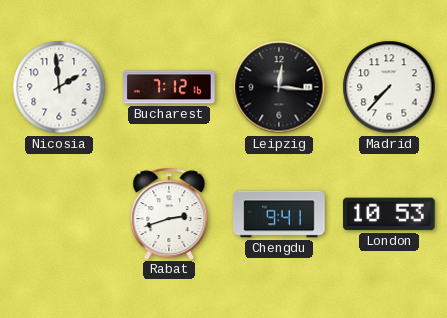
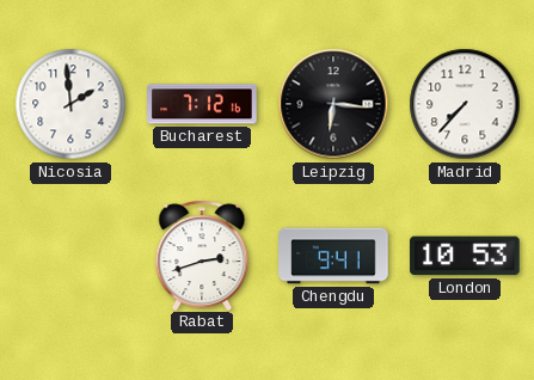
Leipzig: 12:16 -> 6:16 (333, 104)
